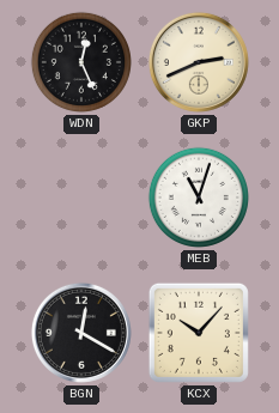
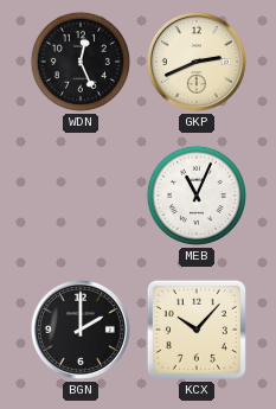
MEB: 11:03 -> 11:04 (197, 196)
BGN: 12:20 -> 2:00 (81, 330)
